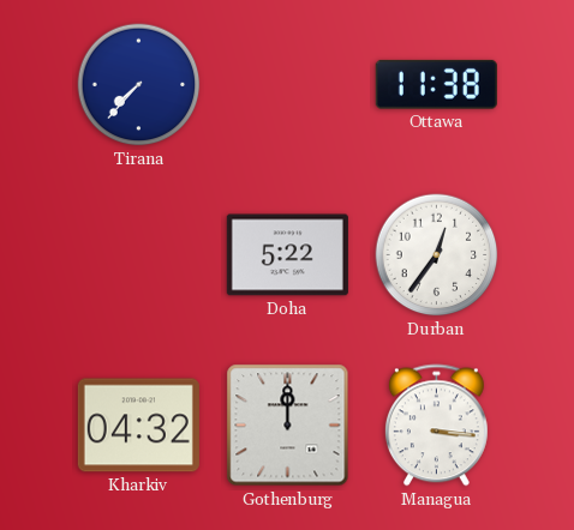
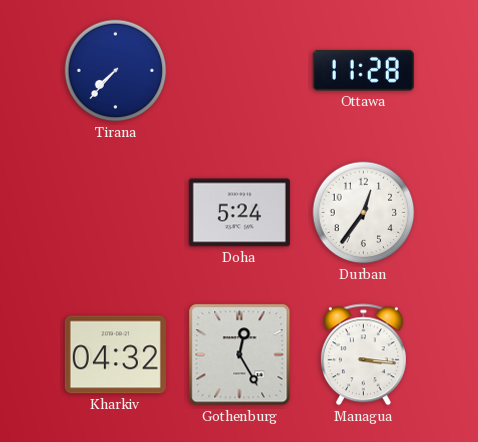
Ottawa: 11:38 -> 11:28 (363, 70)
Doha: 5:22 -> 5:24 (239, 213)
Gothenburg: 12:00 -> 12:25 (240, 355)
